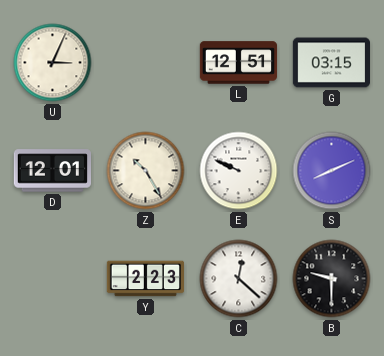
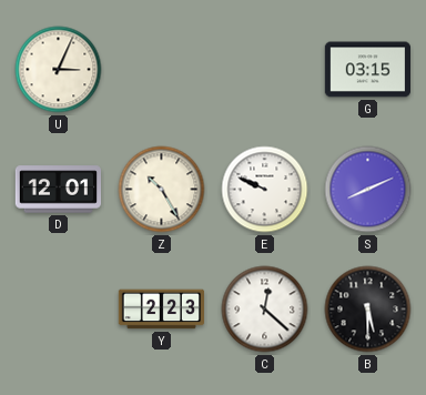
L: 12:51 -> none (239, 63)
B: 9:30 -> 5:30 (368, 310)
